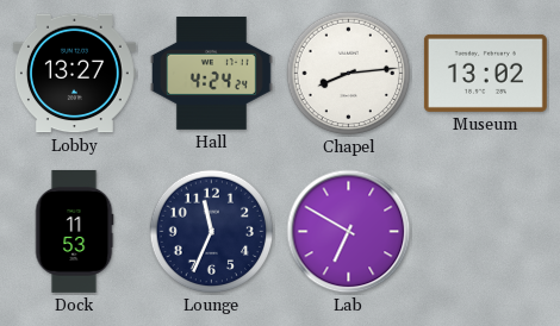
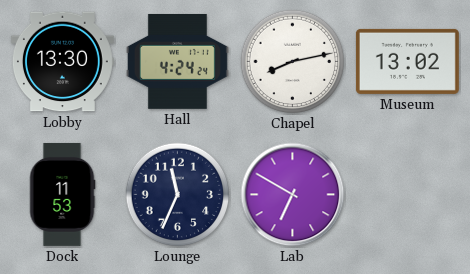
Lobby: 13:27 -> 13:30 (62, 62)
Chapel: 8:14 -> 8:13 (293, 62)
